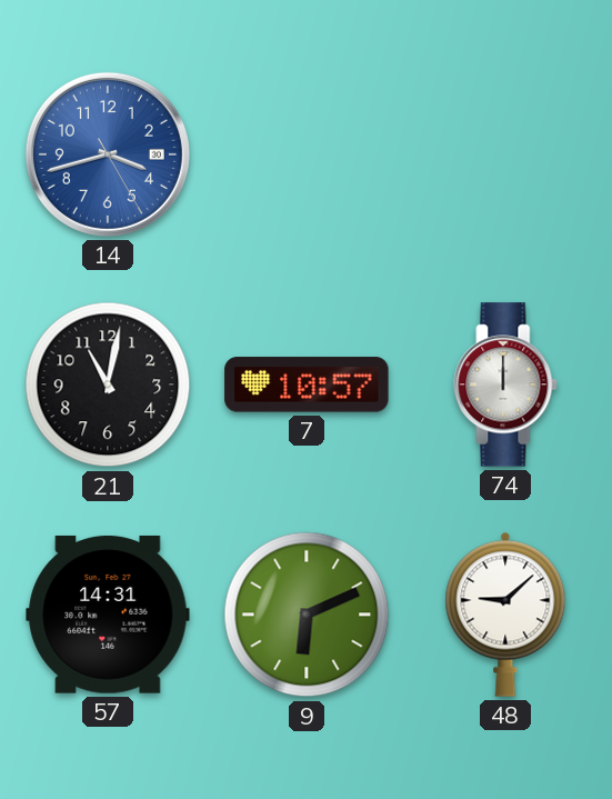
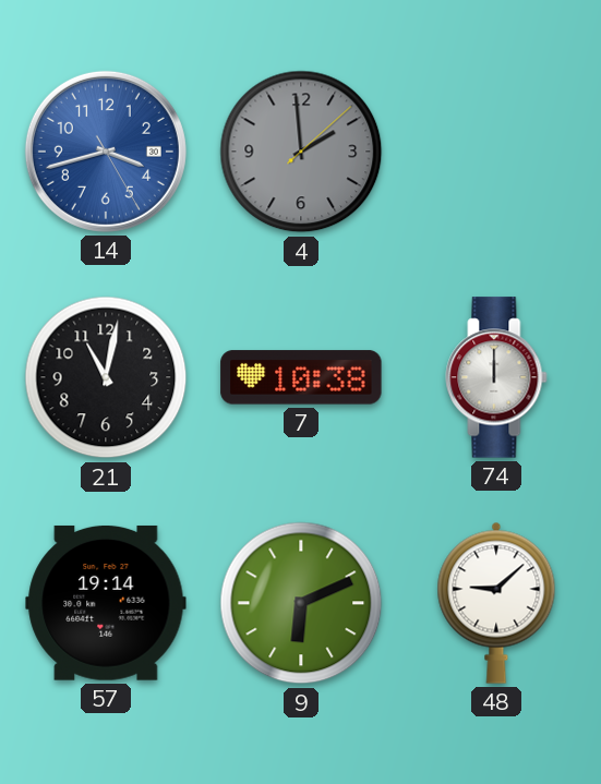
4: none -> 1:59 (301, 152)
7: 10:57 -> 10:38 (301, 377)
57: 14:31 -> 19:14 (106, 603)
